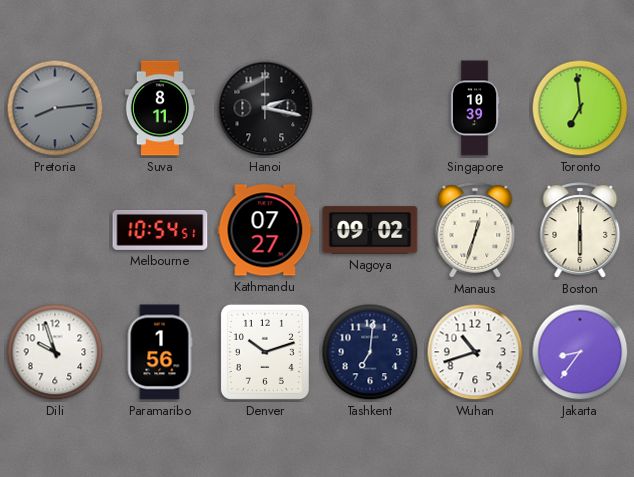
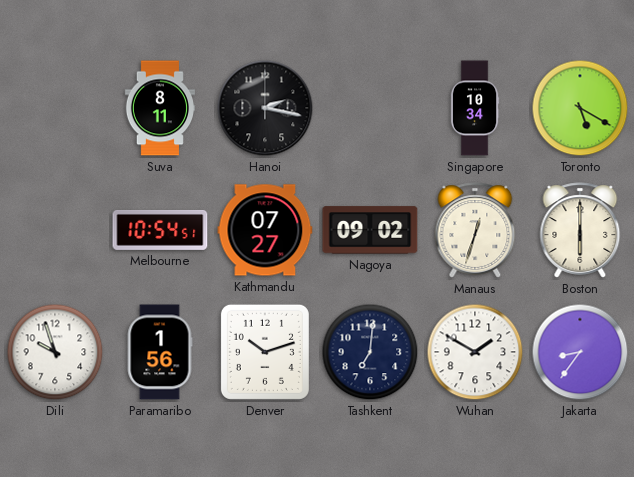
Pretoria: 8:14 -> none (55, 108)
Singapore: 10:39 -> 10:34 (475, 108)
Toronto: 6:59 -> 5:20 (580, 108)
Wuhan: 10:42 -> 1:50 (475, 352)
